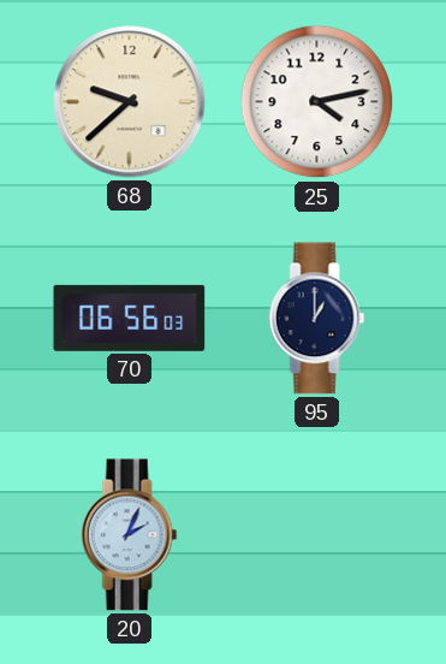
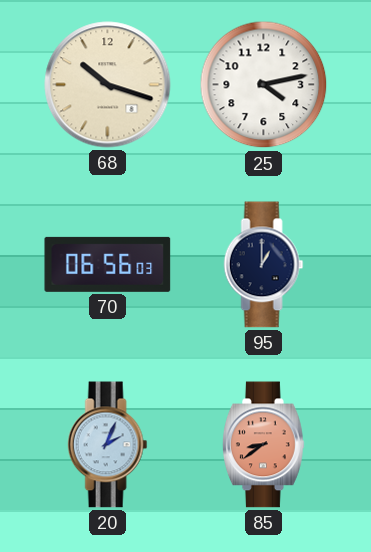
68: 9:38 -> 10:18 (108, 85)
85: none -> 8:39 (264, 445)
